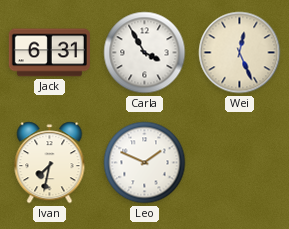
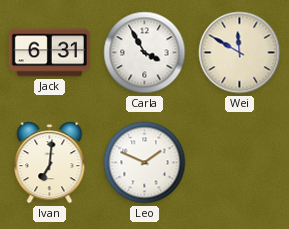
Wei: 12:26 -> 11:50 (240, 53)
Ivan: 7:32 -> 7:01 (50, 163)
